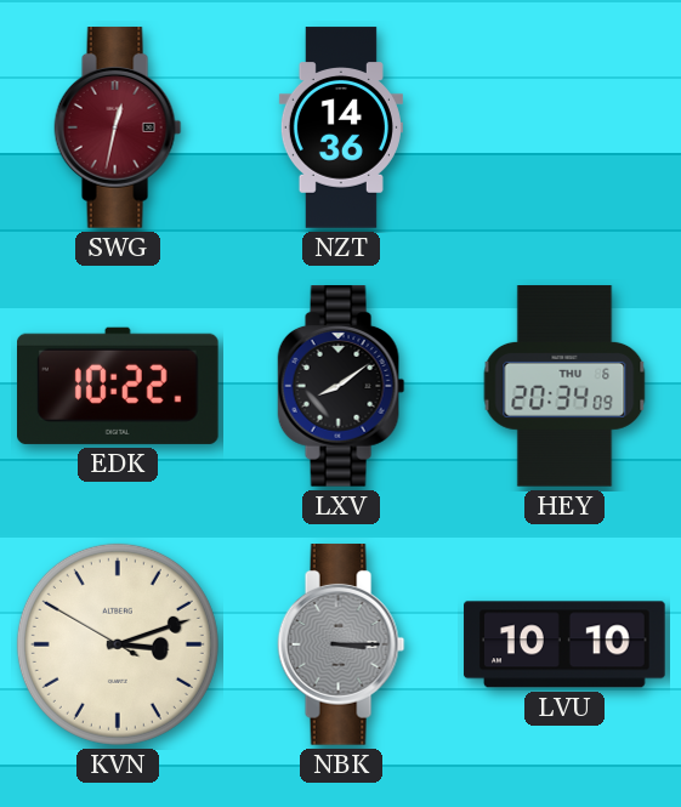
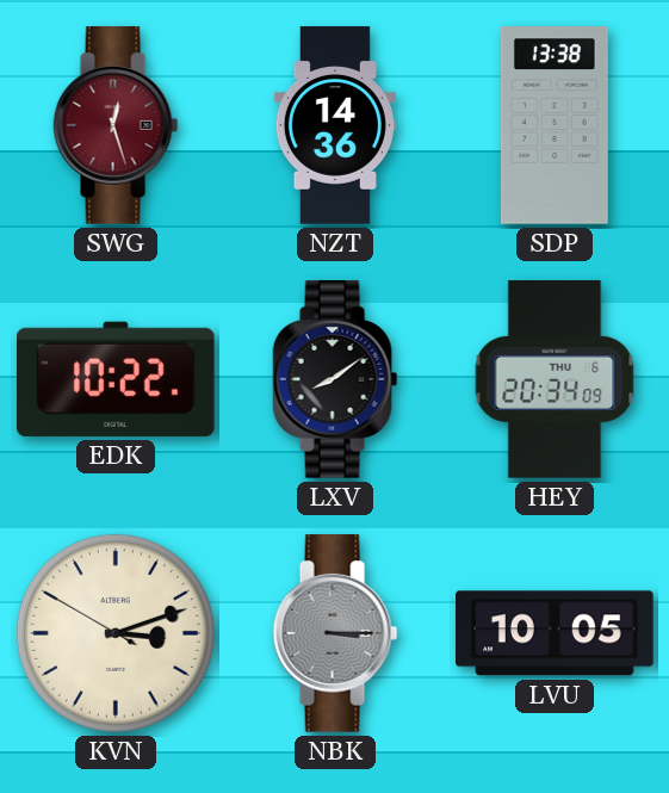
SWG: 12:32 -> 12:27 (116, 125)
SDP: none -> 13:38 (555, 125)
LVU: 10:10 -> 10:05 (555, 633)
